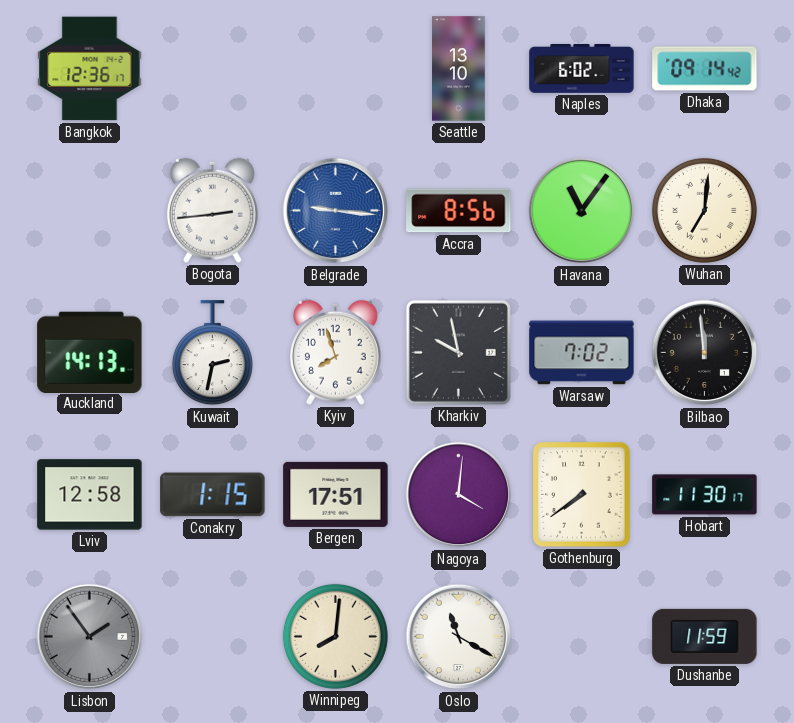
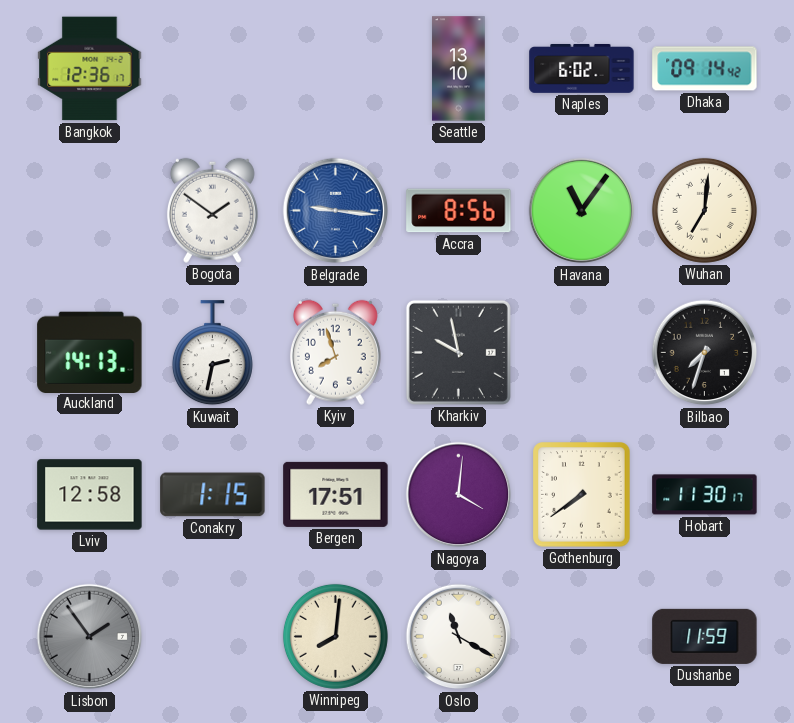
Bogota: 2:44 -> 1:51 (212, 210)
Warsaw: 7:02 -> none (582, 353)
Bilbao: 11:59 -> 7:33 (705, 353)
